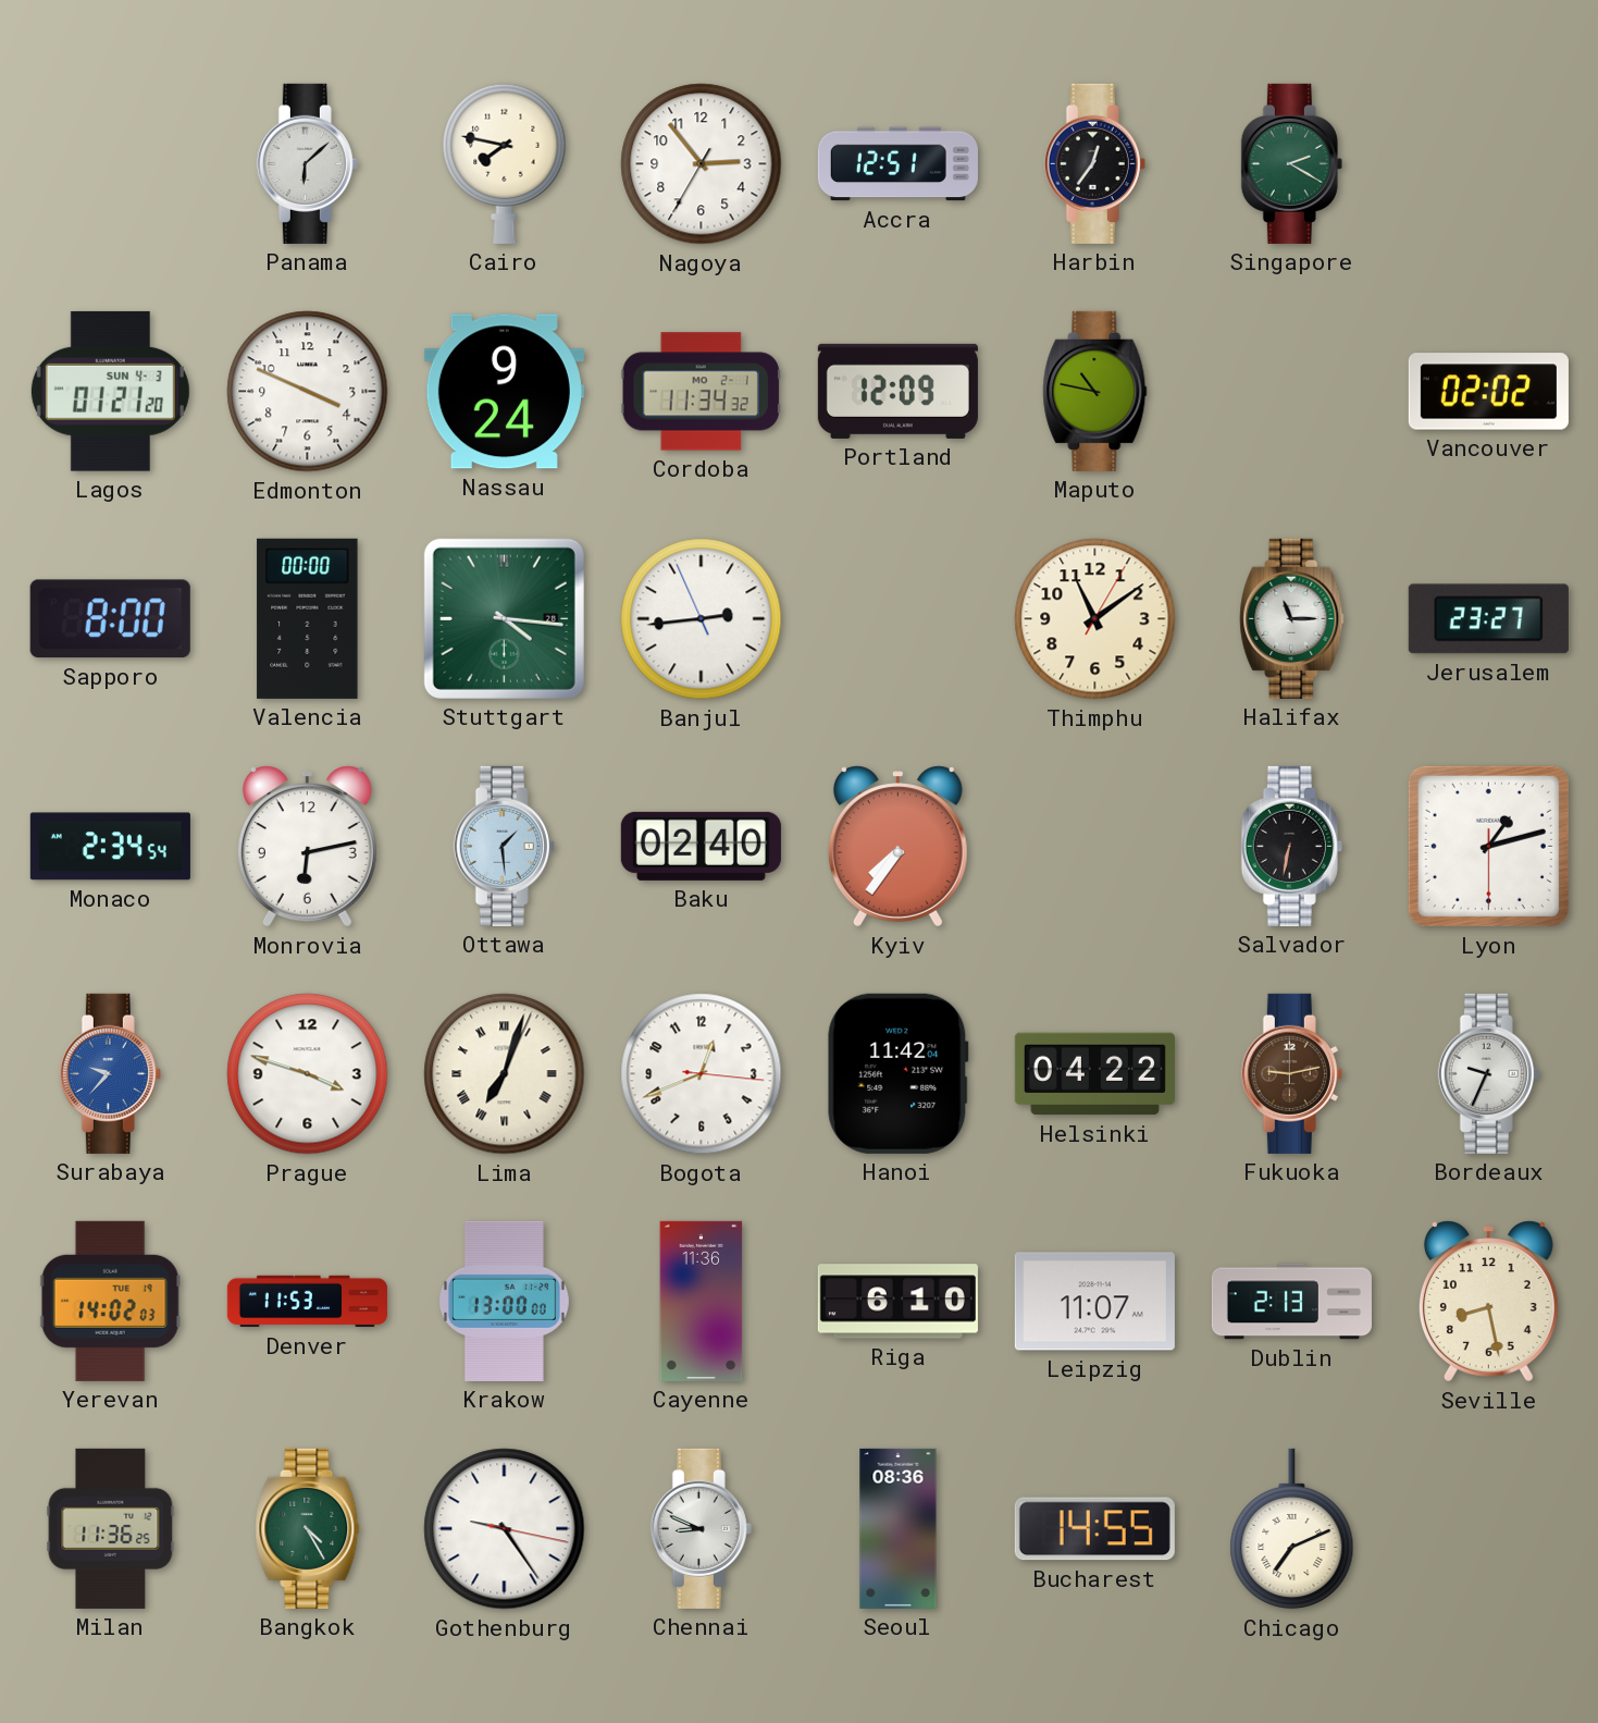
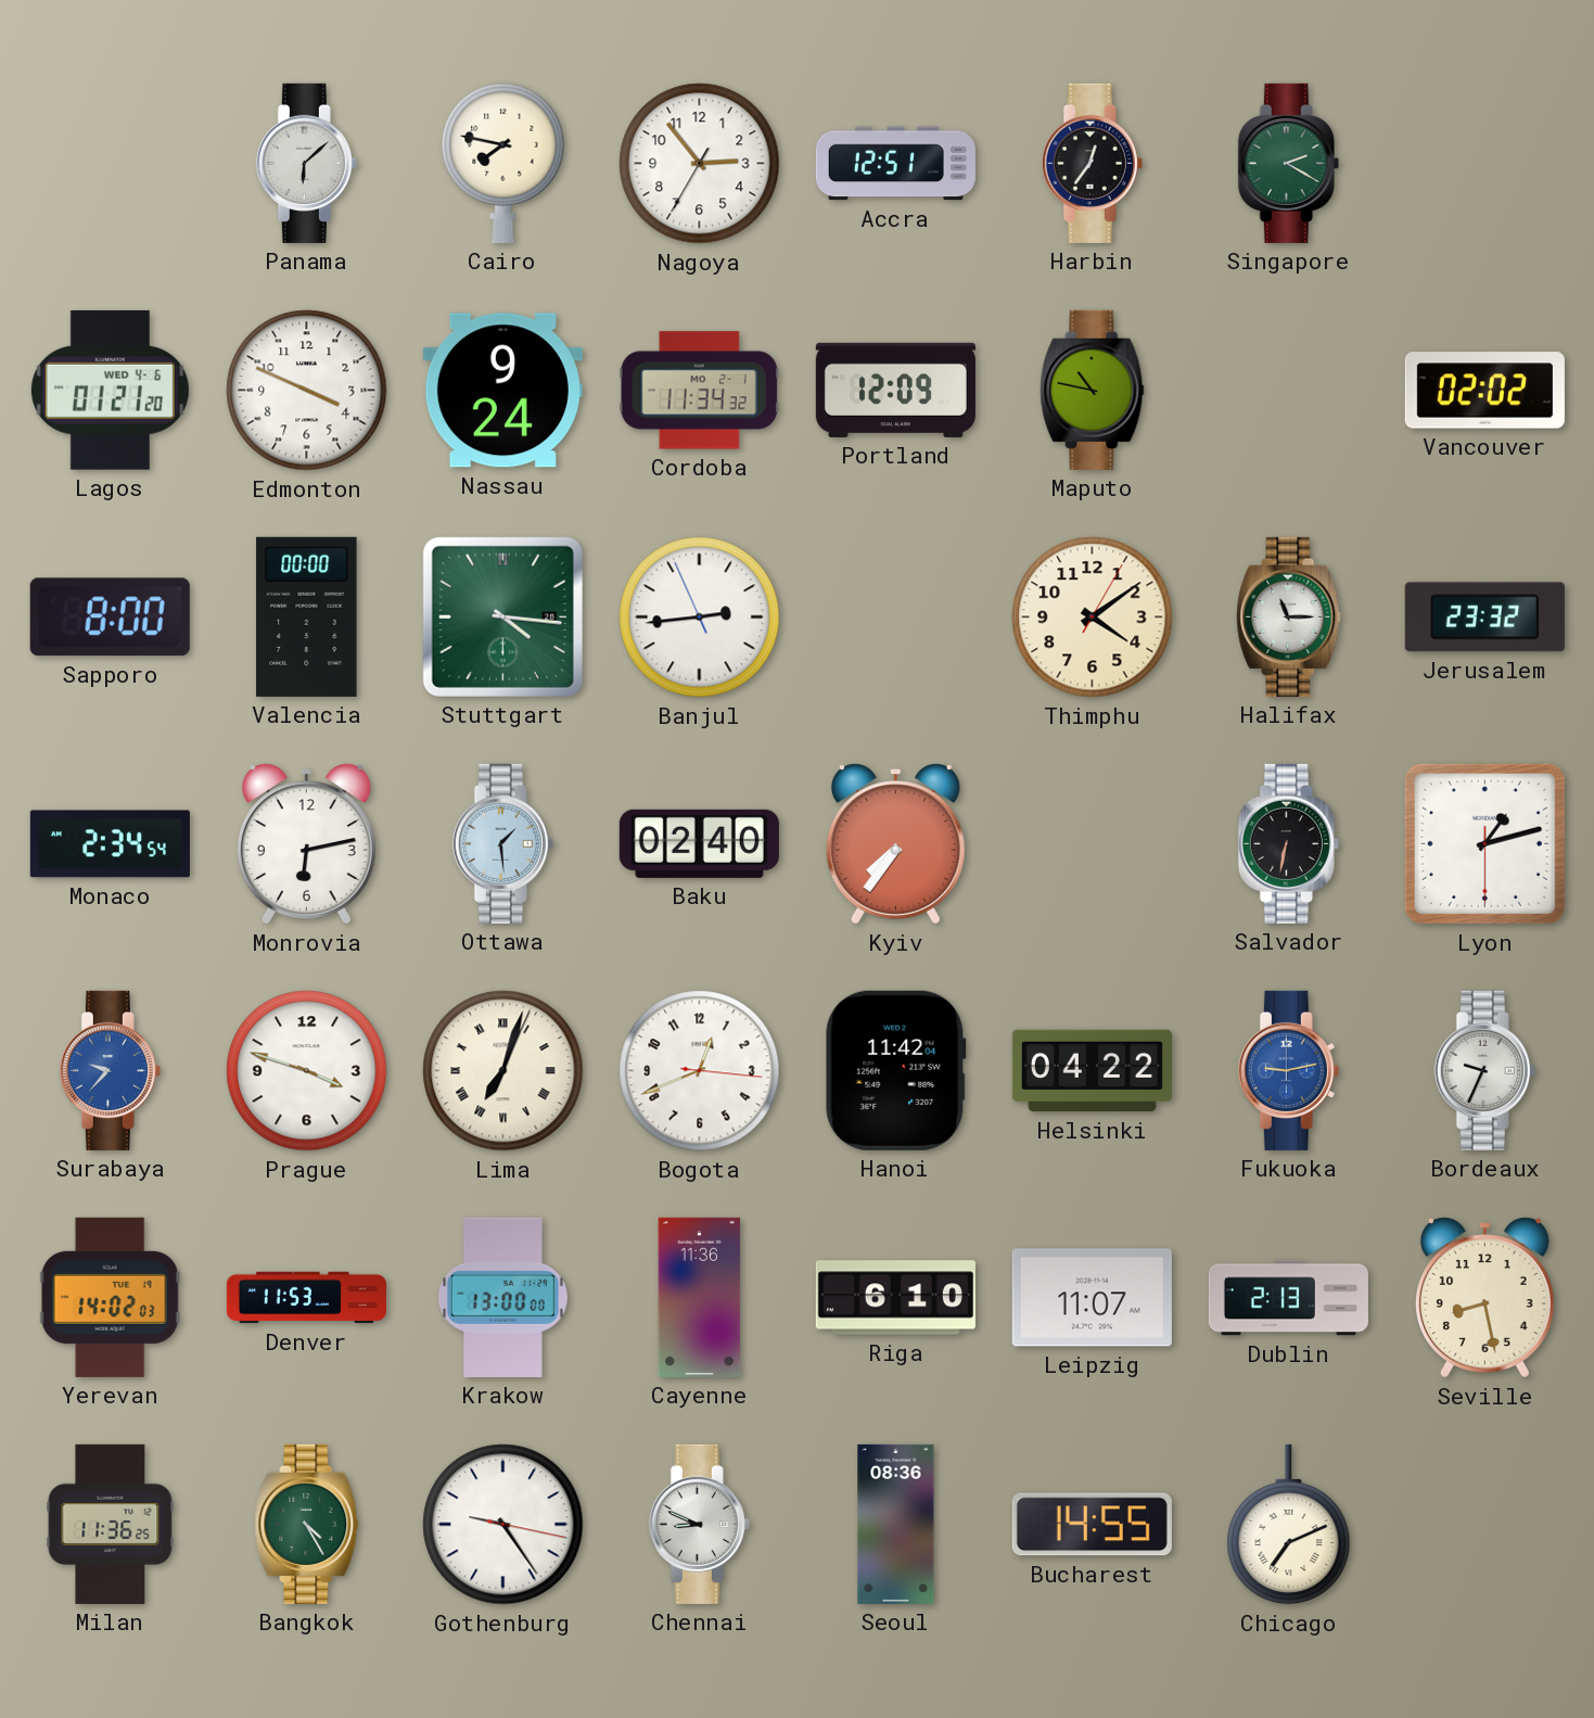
Lagos date: SUN 4-3 -> WED 4-6 (110, 390)
Thimphu: 11:09 -> 4:09 (1093, 618)
Jerusalem: 23:27 -> 23:32 (1484, 618)
Fukuoka dial: brown -> blue (1288, 1070)
